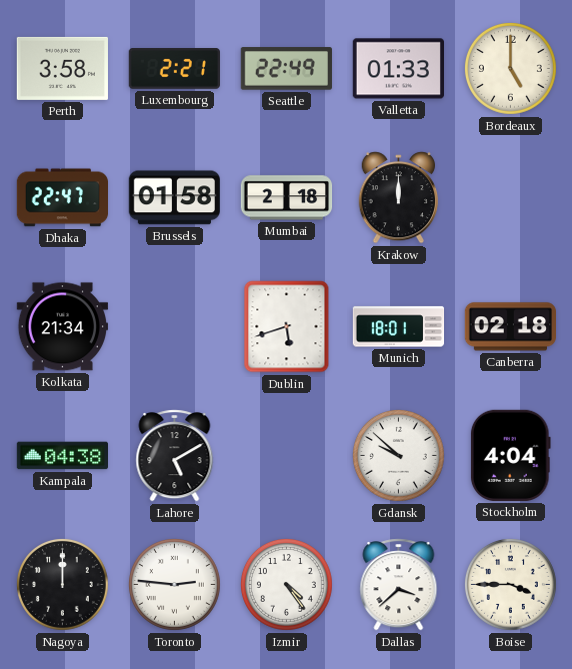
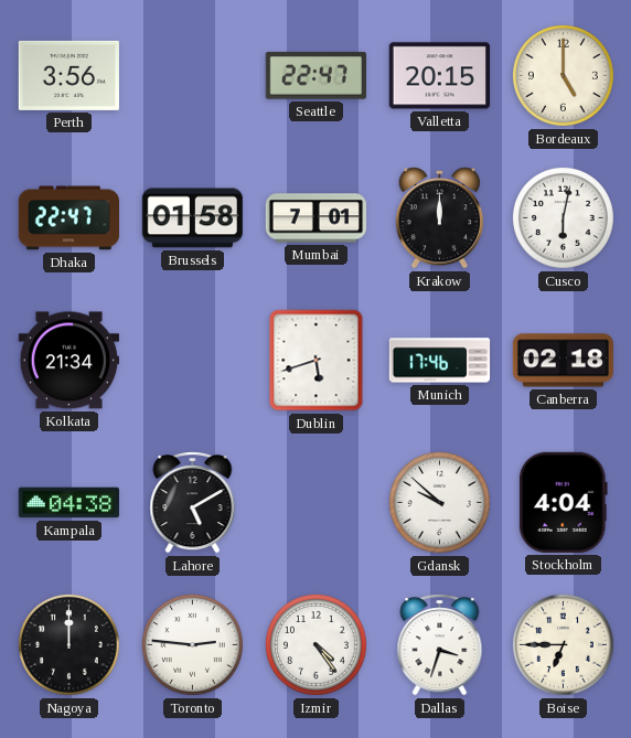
Perth: 3:58 -> 3:56 (68, 75)
Luxembourg: 2:21 -> none (174, 69)
Seattle: 22:49 -> 22:47 (315, 76)
Valletta: 01:33 -> 20:15 (439, 76)
Mumbai: 2:18 -> 7:01 (317, 218)
Cusco: none -> 6:02 (563, 217)
Munich: 18:01 -> 17:46 (440, 361)
Dallas: 3:38 -> 3:33 (440, 645)
Boise: 3:45 -> 6:45 (563, 644)
